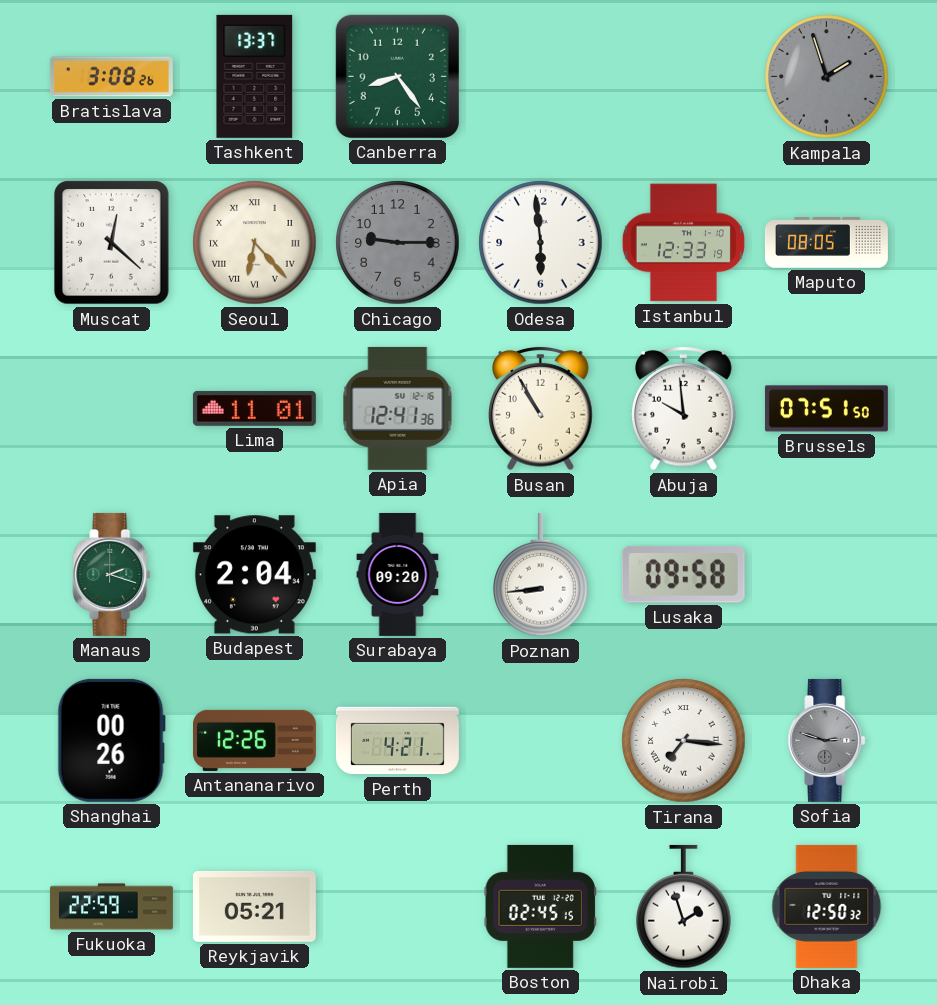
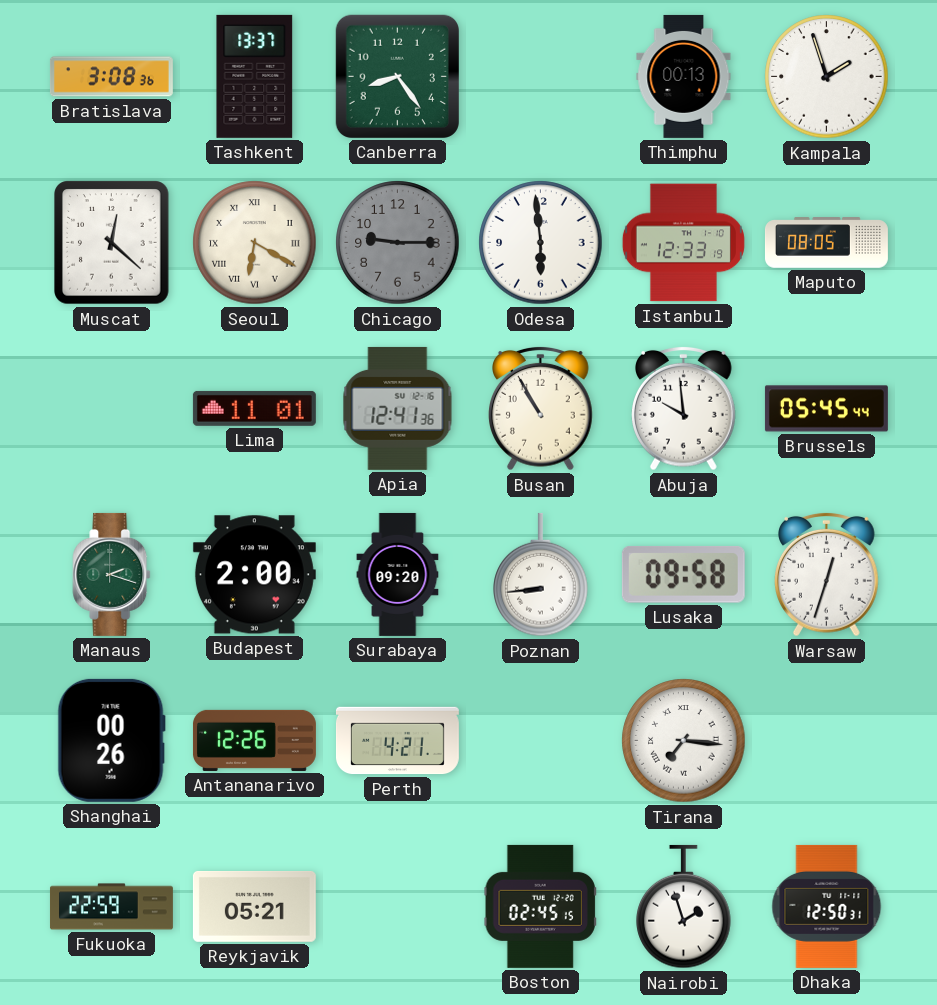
Bratislava: 3:08:26 -> 3:08:36 (111, 77)
Thimphu: none -> 00:13 (684, 76)
Kampala dial: grey -> white (827, 77)
Seoul: 6:23 -> 6:20 (255, 243)
Brussels: 07:51 -> 05:45 (826, 409)
Budapest: 2:04 -> 2:00 (254, 575)
Warsaw: none -> 12:33 (827, 574)
Sofia: 2:48 -> none (827, 740)
Dhaka: 12:50:32 -> 12:50:31 (827, 906)
